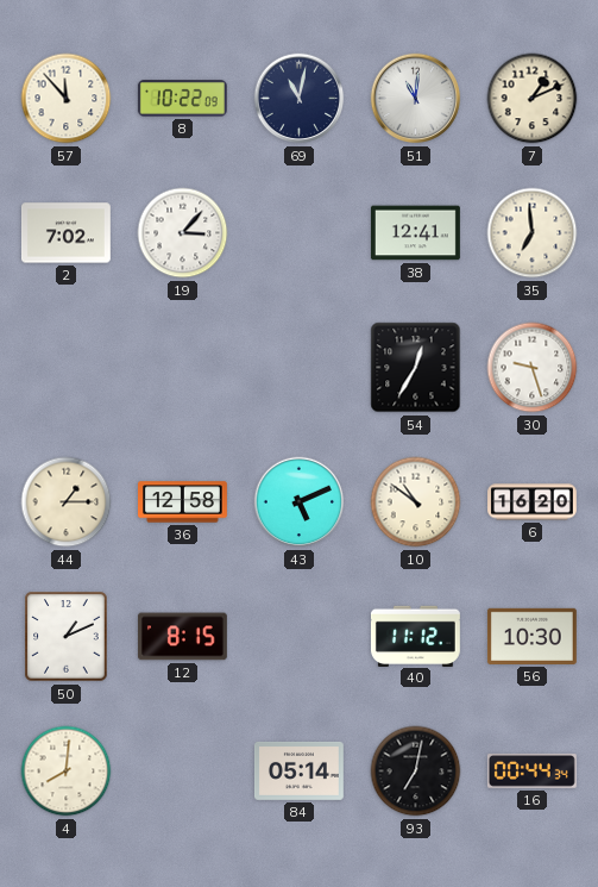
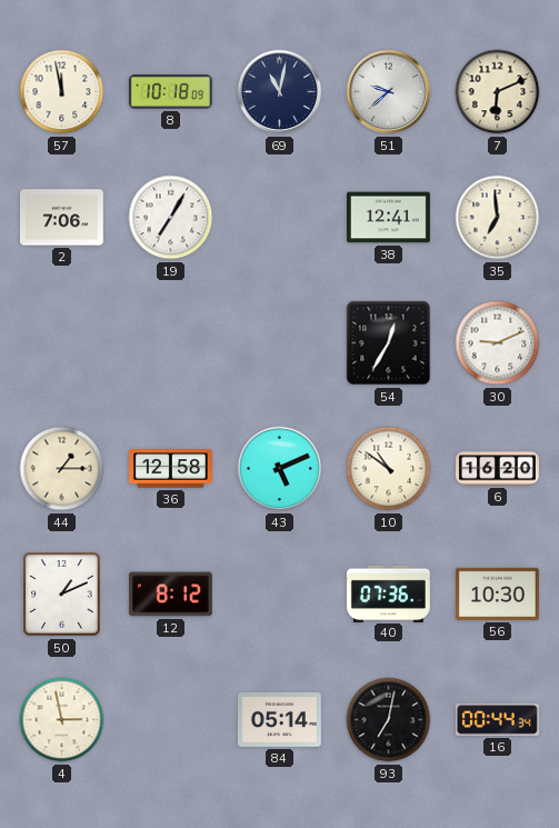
57: 11:53 -> 11:58 (62, 92)
8: 10:22 -> 10:18 (170, 92)
51: 11:01 -> 9:38 (389, 92)
7: 1:11 -> 6:11 (498, 92)
2: 7:02 -> 7:06 (61, 218)
19: 3:07 -> 7:05 (171, 218)
30: 9:27 -> 9:11 (498, 343)
12: 8:15 -> 8:12 (170, 595)
40: 11:12 -> 07:36 (388, 593)
4: 8:01 -> 2:58 (62, 720)
